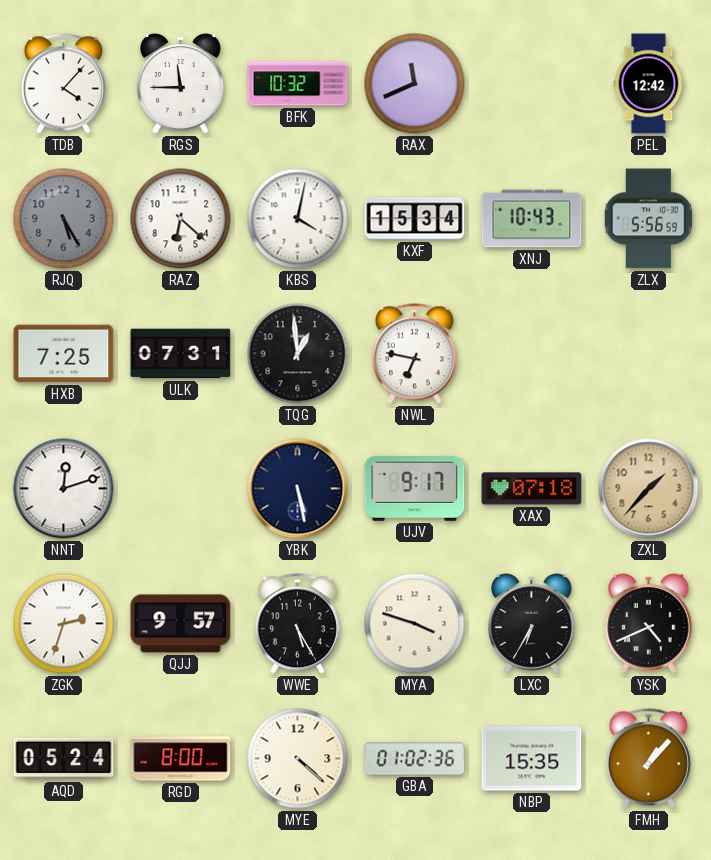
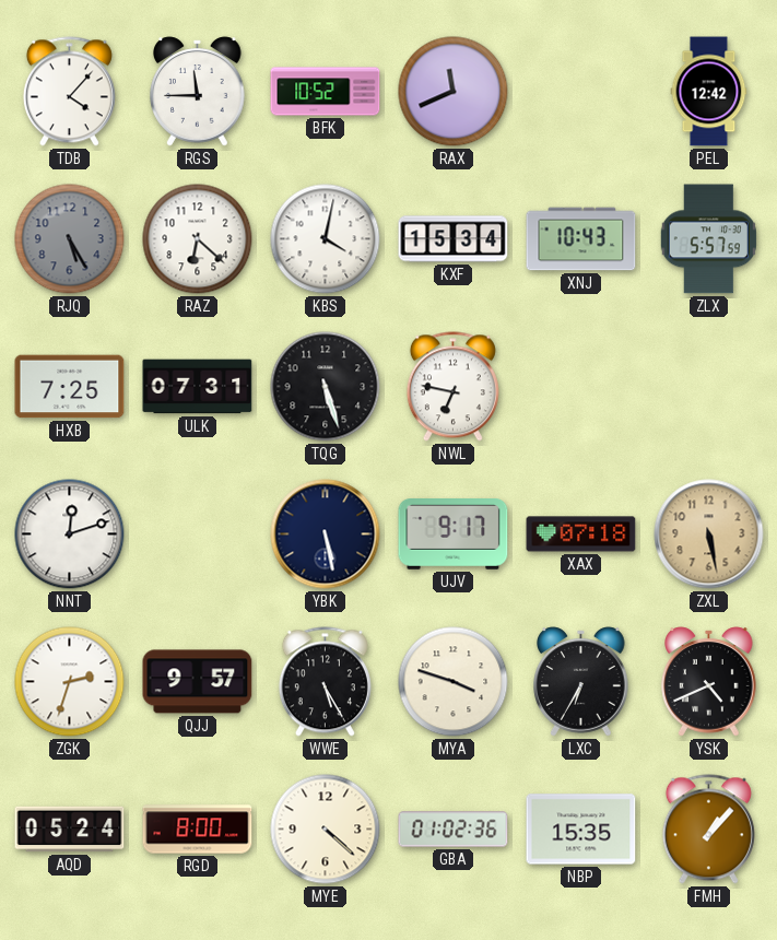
BFK: 10:32 -> 10:52 (326, 92)
ZLX: 5:56 -> 5:57 (708, 239)
TQG: 12:59 -> 5:27 (326, 387)
ZXL: 1:37 -> 5:28 (709, 534)
